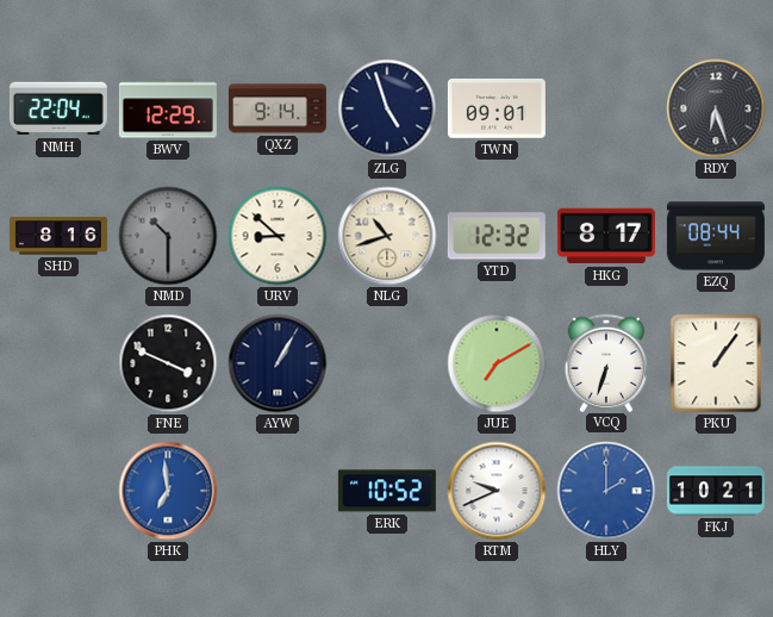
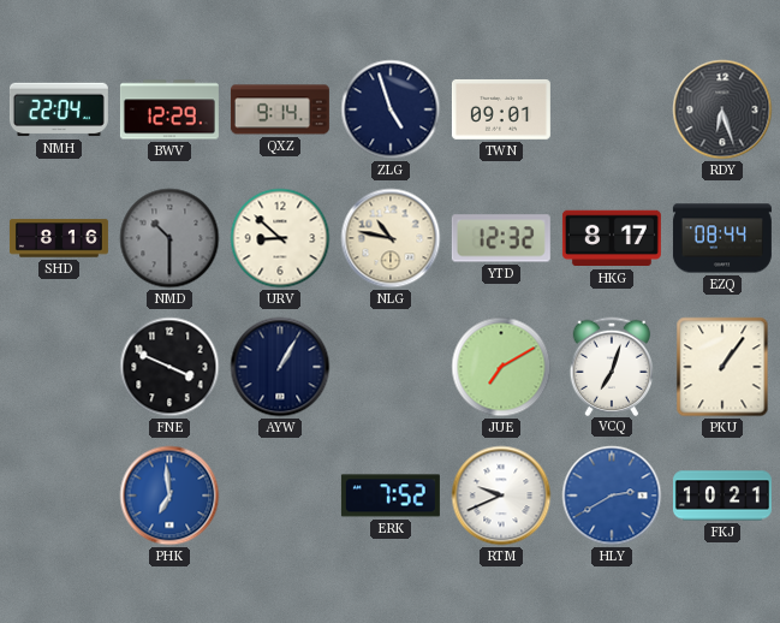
NLG: 10:42 -> 10:47 (391, 238)
VCQ: 6:33 -> 7:03 (612, 366)
ERK: 10:52 -> 7:52 (391, 496)
HLY: 2:00 -> 2:40 (612, 496)
